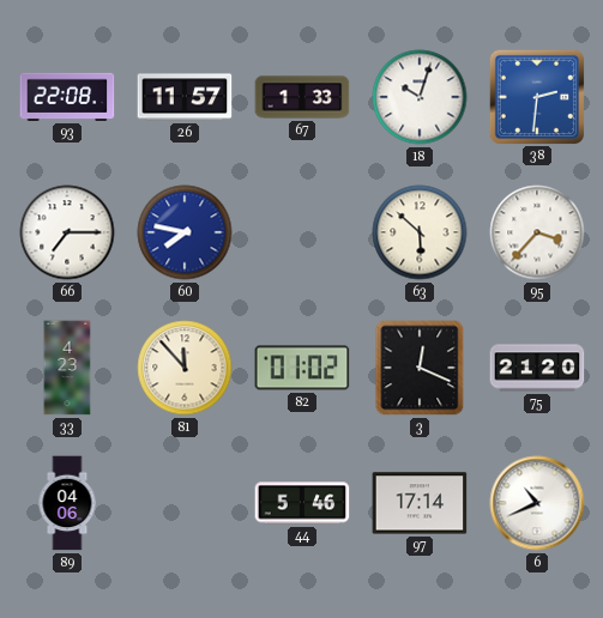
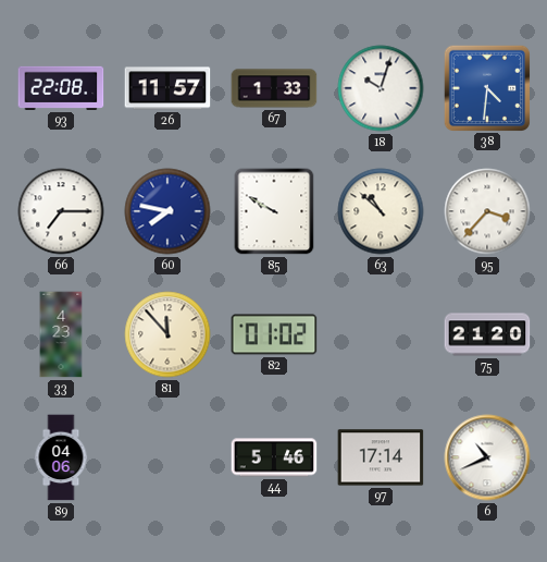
38: 2:31 -> 4:31 (486, 87)
85: none -> 9:50 (274, 211)
63: 5:52 -> 10:52 (381, 211)
3: 12:19 -> none (420, 368)
